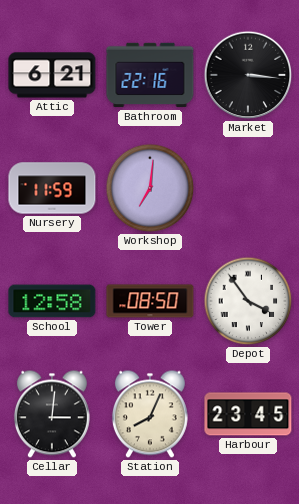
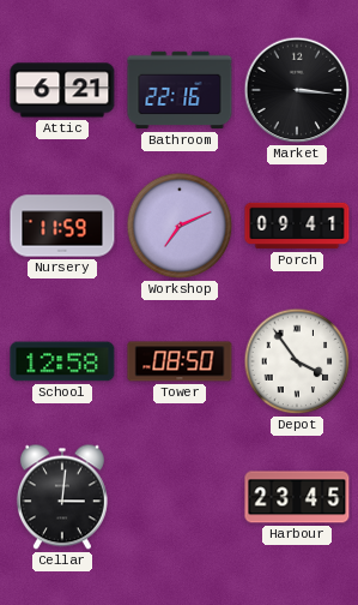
Workshop: 7:01 -> 7:11 (180, 226)
Porch: none -> 09:41 (297, 226)
Station: 8:04 -> none (150, 414)
